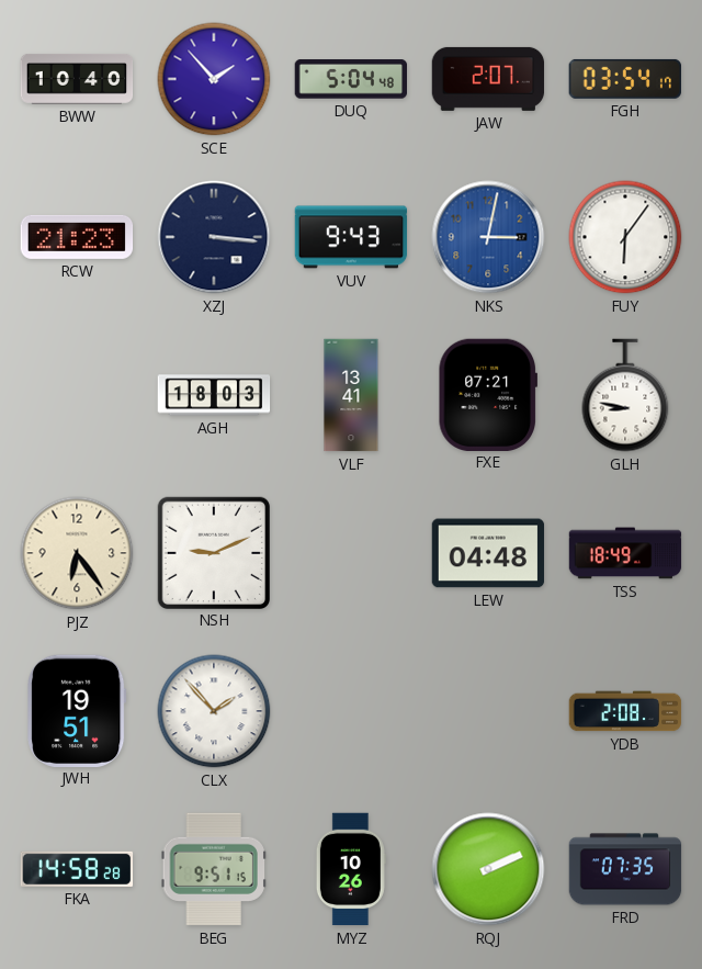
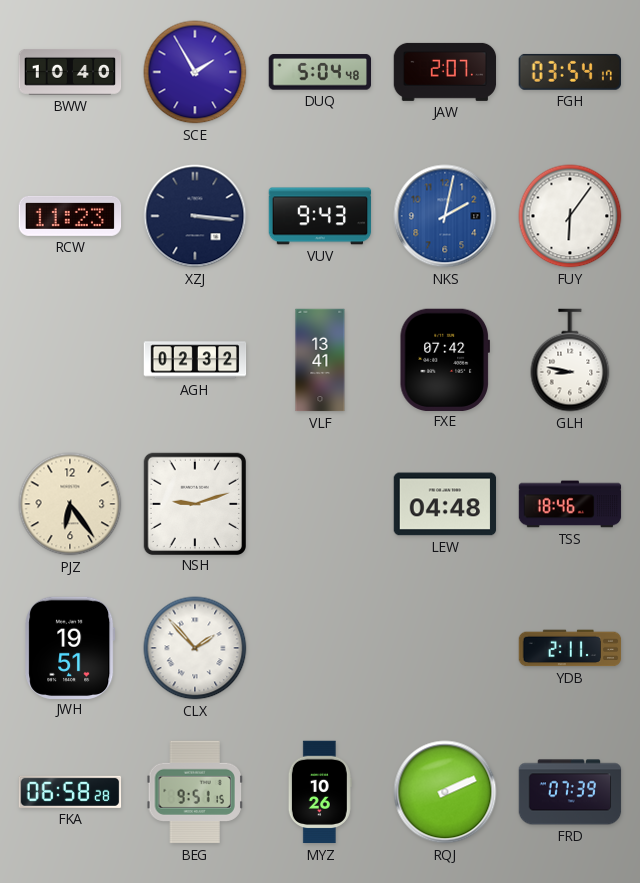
SCE: 1:53 -> 1:55 (195, 72)
RCW: 21:23 -> 11:23 (70, 216)
NKS: 3:02 -> 2:02 (445, 216)
AGH: 18:03 -> 02:32 (195, 360)
FXE: 07:21 -> 07:42 (444, 359)
NSH: 9:11 -> 9:12 (194, 503)
TSS: 18:49 -> 18:46 (570, 504)
YDB: 2:08 -> 2:11 (570, 648)
FKA: 14:58 -> 06:58 (70, 792)
FRD: 07:35 -> 07:39 (570, 792)
